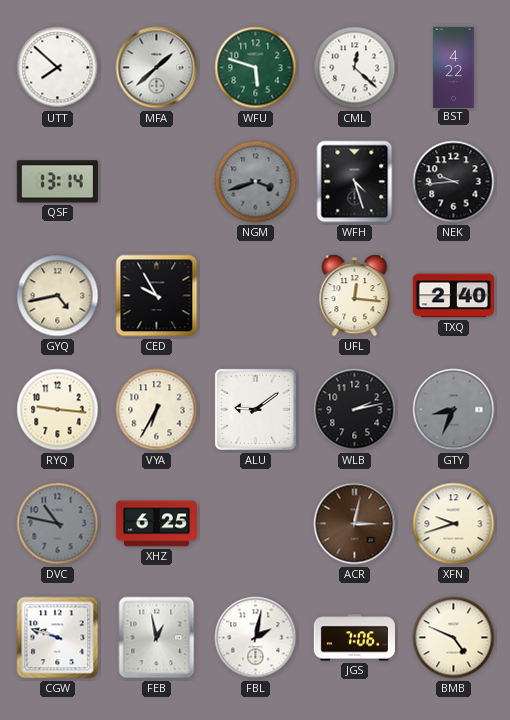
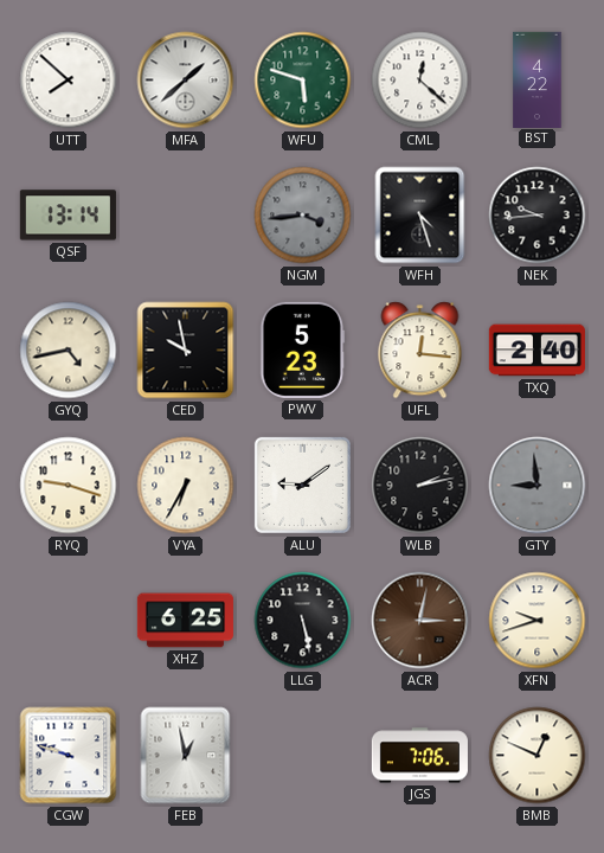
NGM: 3:42 -> 3:44 (303, 216)
CED: 9:55 -> 9:58 (186, 351)
PWV: none -> 5:23 (303, 349)
RYQ: 9:16 -> 9:18 (69, 486)
GTY: 8:34 -> 8:59 (538, 486)
DVC: 10:47 -> none (58, 524)
LLG: none -> 5:28 (303, 621)
FBL: 2:02 -> none (256, 638)
BMB: 4:49 -> 12:49 (538, 756)
